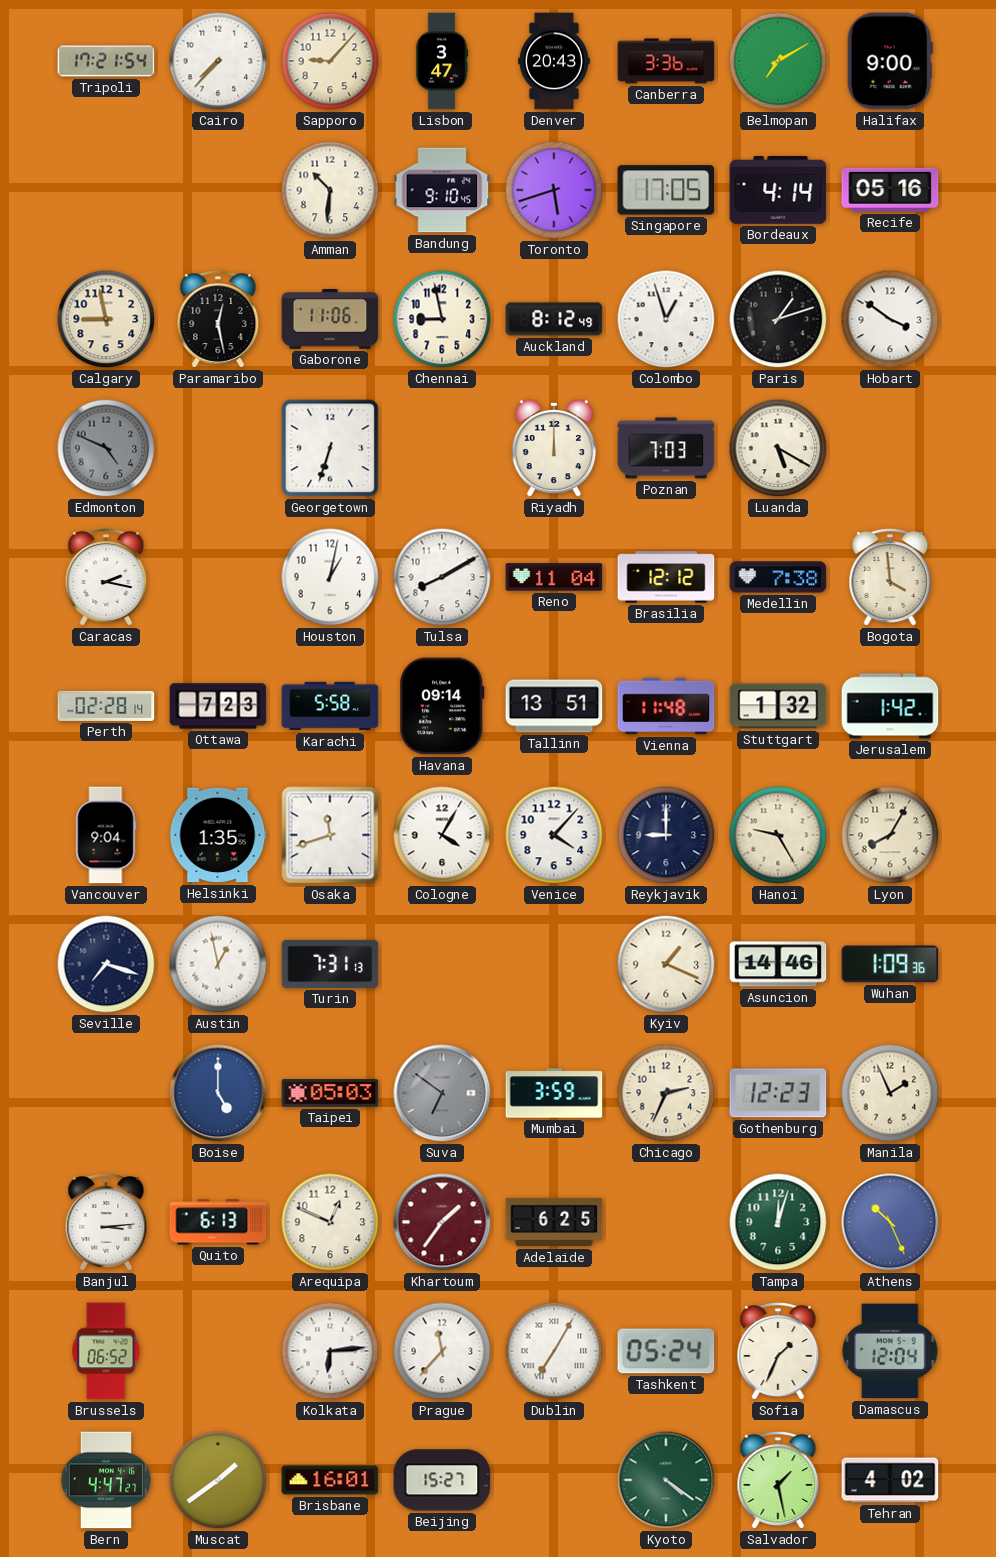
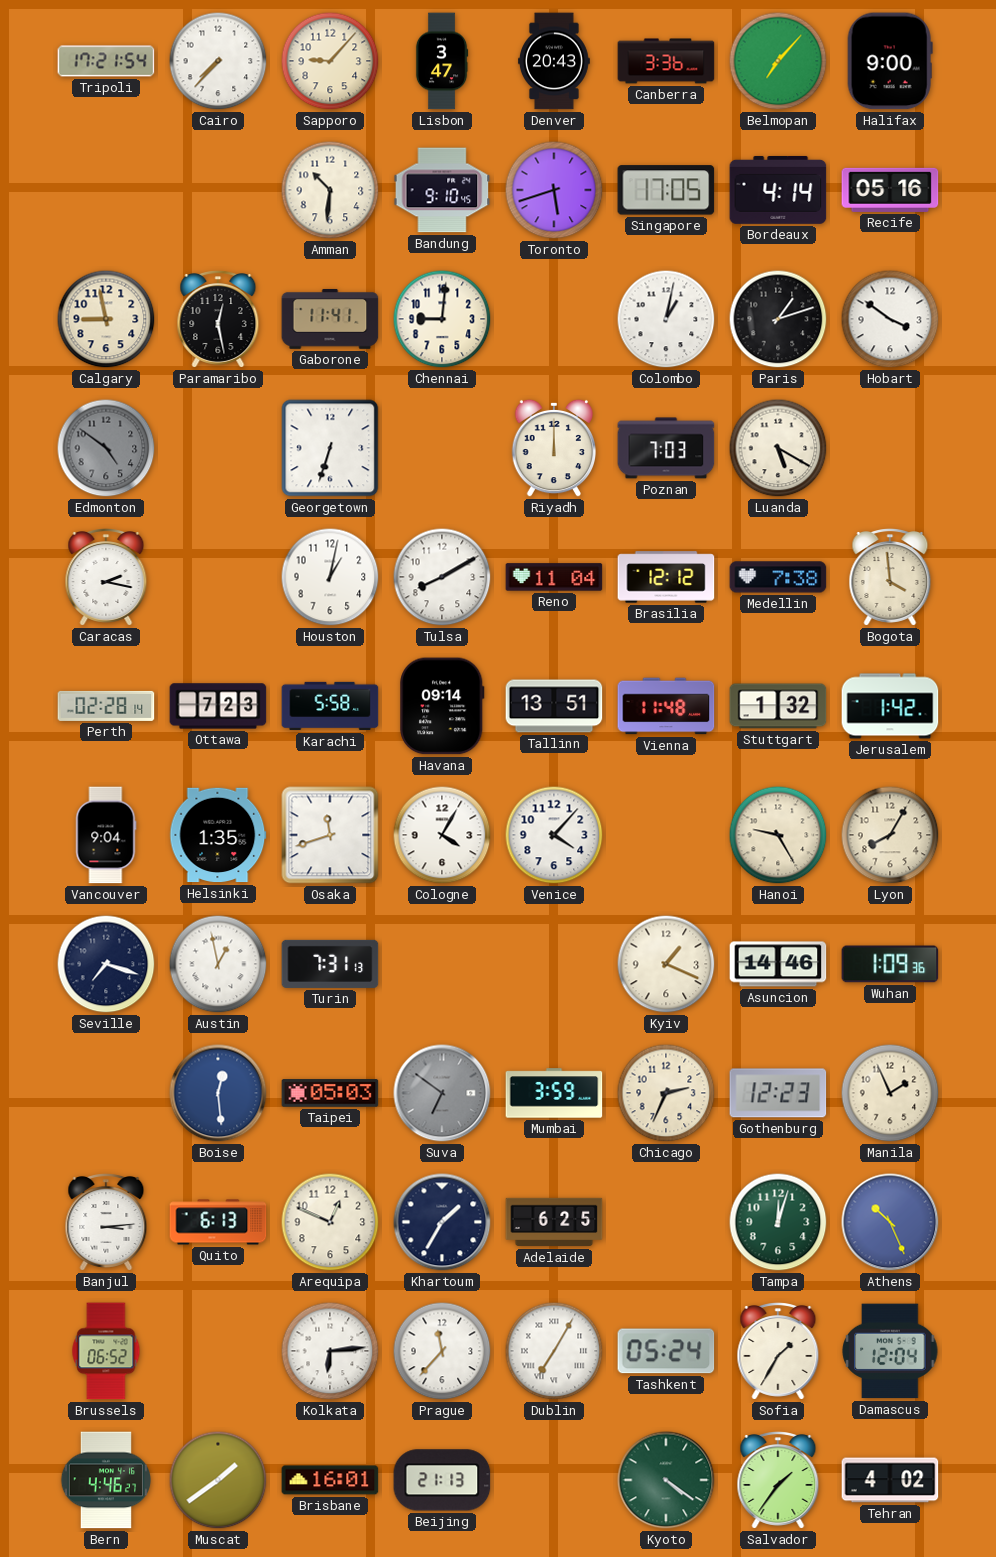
Belmopan: 7:10 -> 7:07 (778, 61)
Gaborone: 11:06 -> 11:41 (330, 319)
Chennai: 8:58 -> 9:01 (442, 319)
Auckland: 8:12 -> none (554, 319)
Colombo: 12:57 -> 1:02 (666, 319)
Edmonton: 4:49 -> 4:51 (106, 448)
Reykjavik: 9:00 -> none (666, 835)
Boise: 5:00 -> 12:29 (218, 1093)
Khartoum: 1:36 -> 1:35 (442, 1222)
Khartoum dial: burgundy -> navy (442, 1222)
Sofia: 1:34 -> 1:35 (778, 1352)
Bern: 4:47 -> 4:46 (106, 1480)
Beijing: 15:27 -> 21:13 (442, 1480)
Salvador: 1:28 -> 1:36 (778, 1481)
